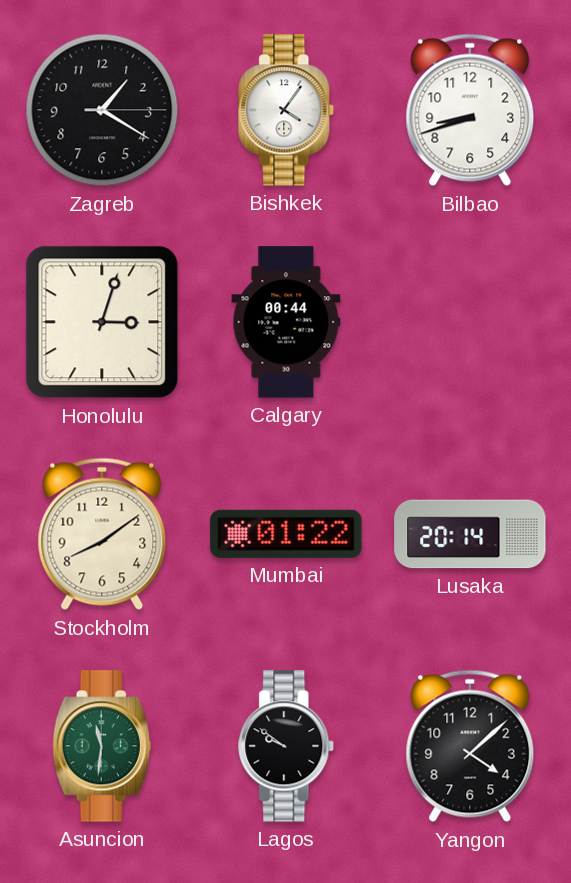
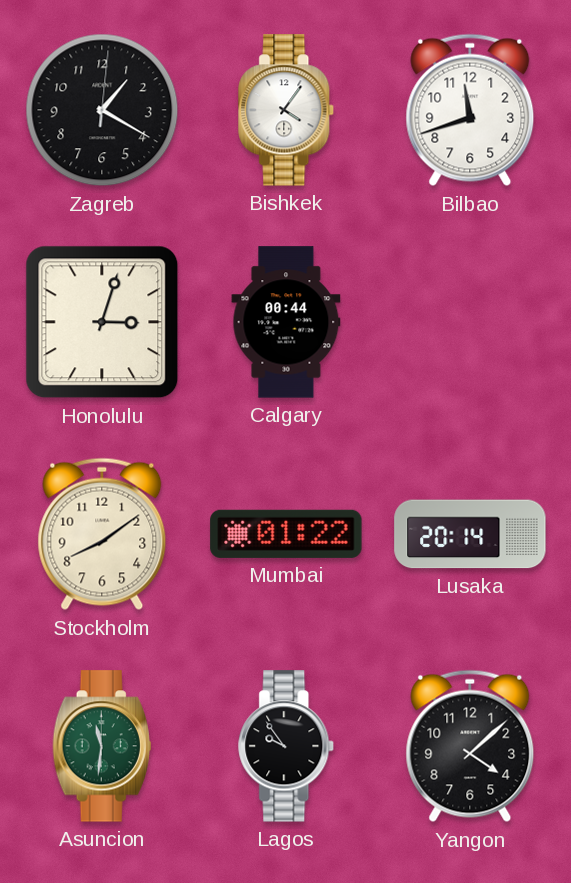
Zagreb: 1:20:15 -> 1:20:01 (102, 110)
Bilbao: 8:42 -> 11:42 (470, 110)
Lagos: 9:51 -> 9:54 (287, 746)
